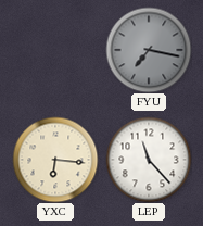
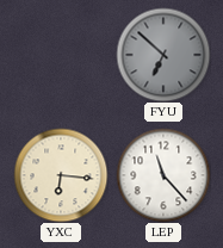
FYU: 7:17 -> 6:52 (163, 55)
